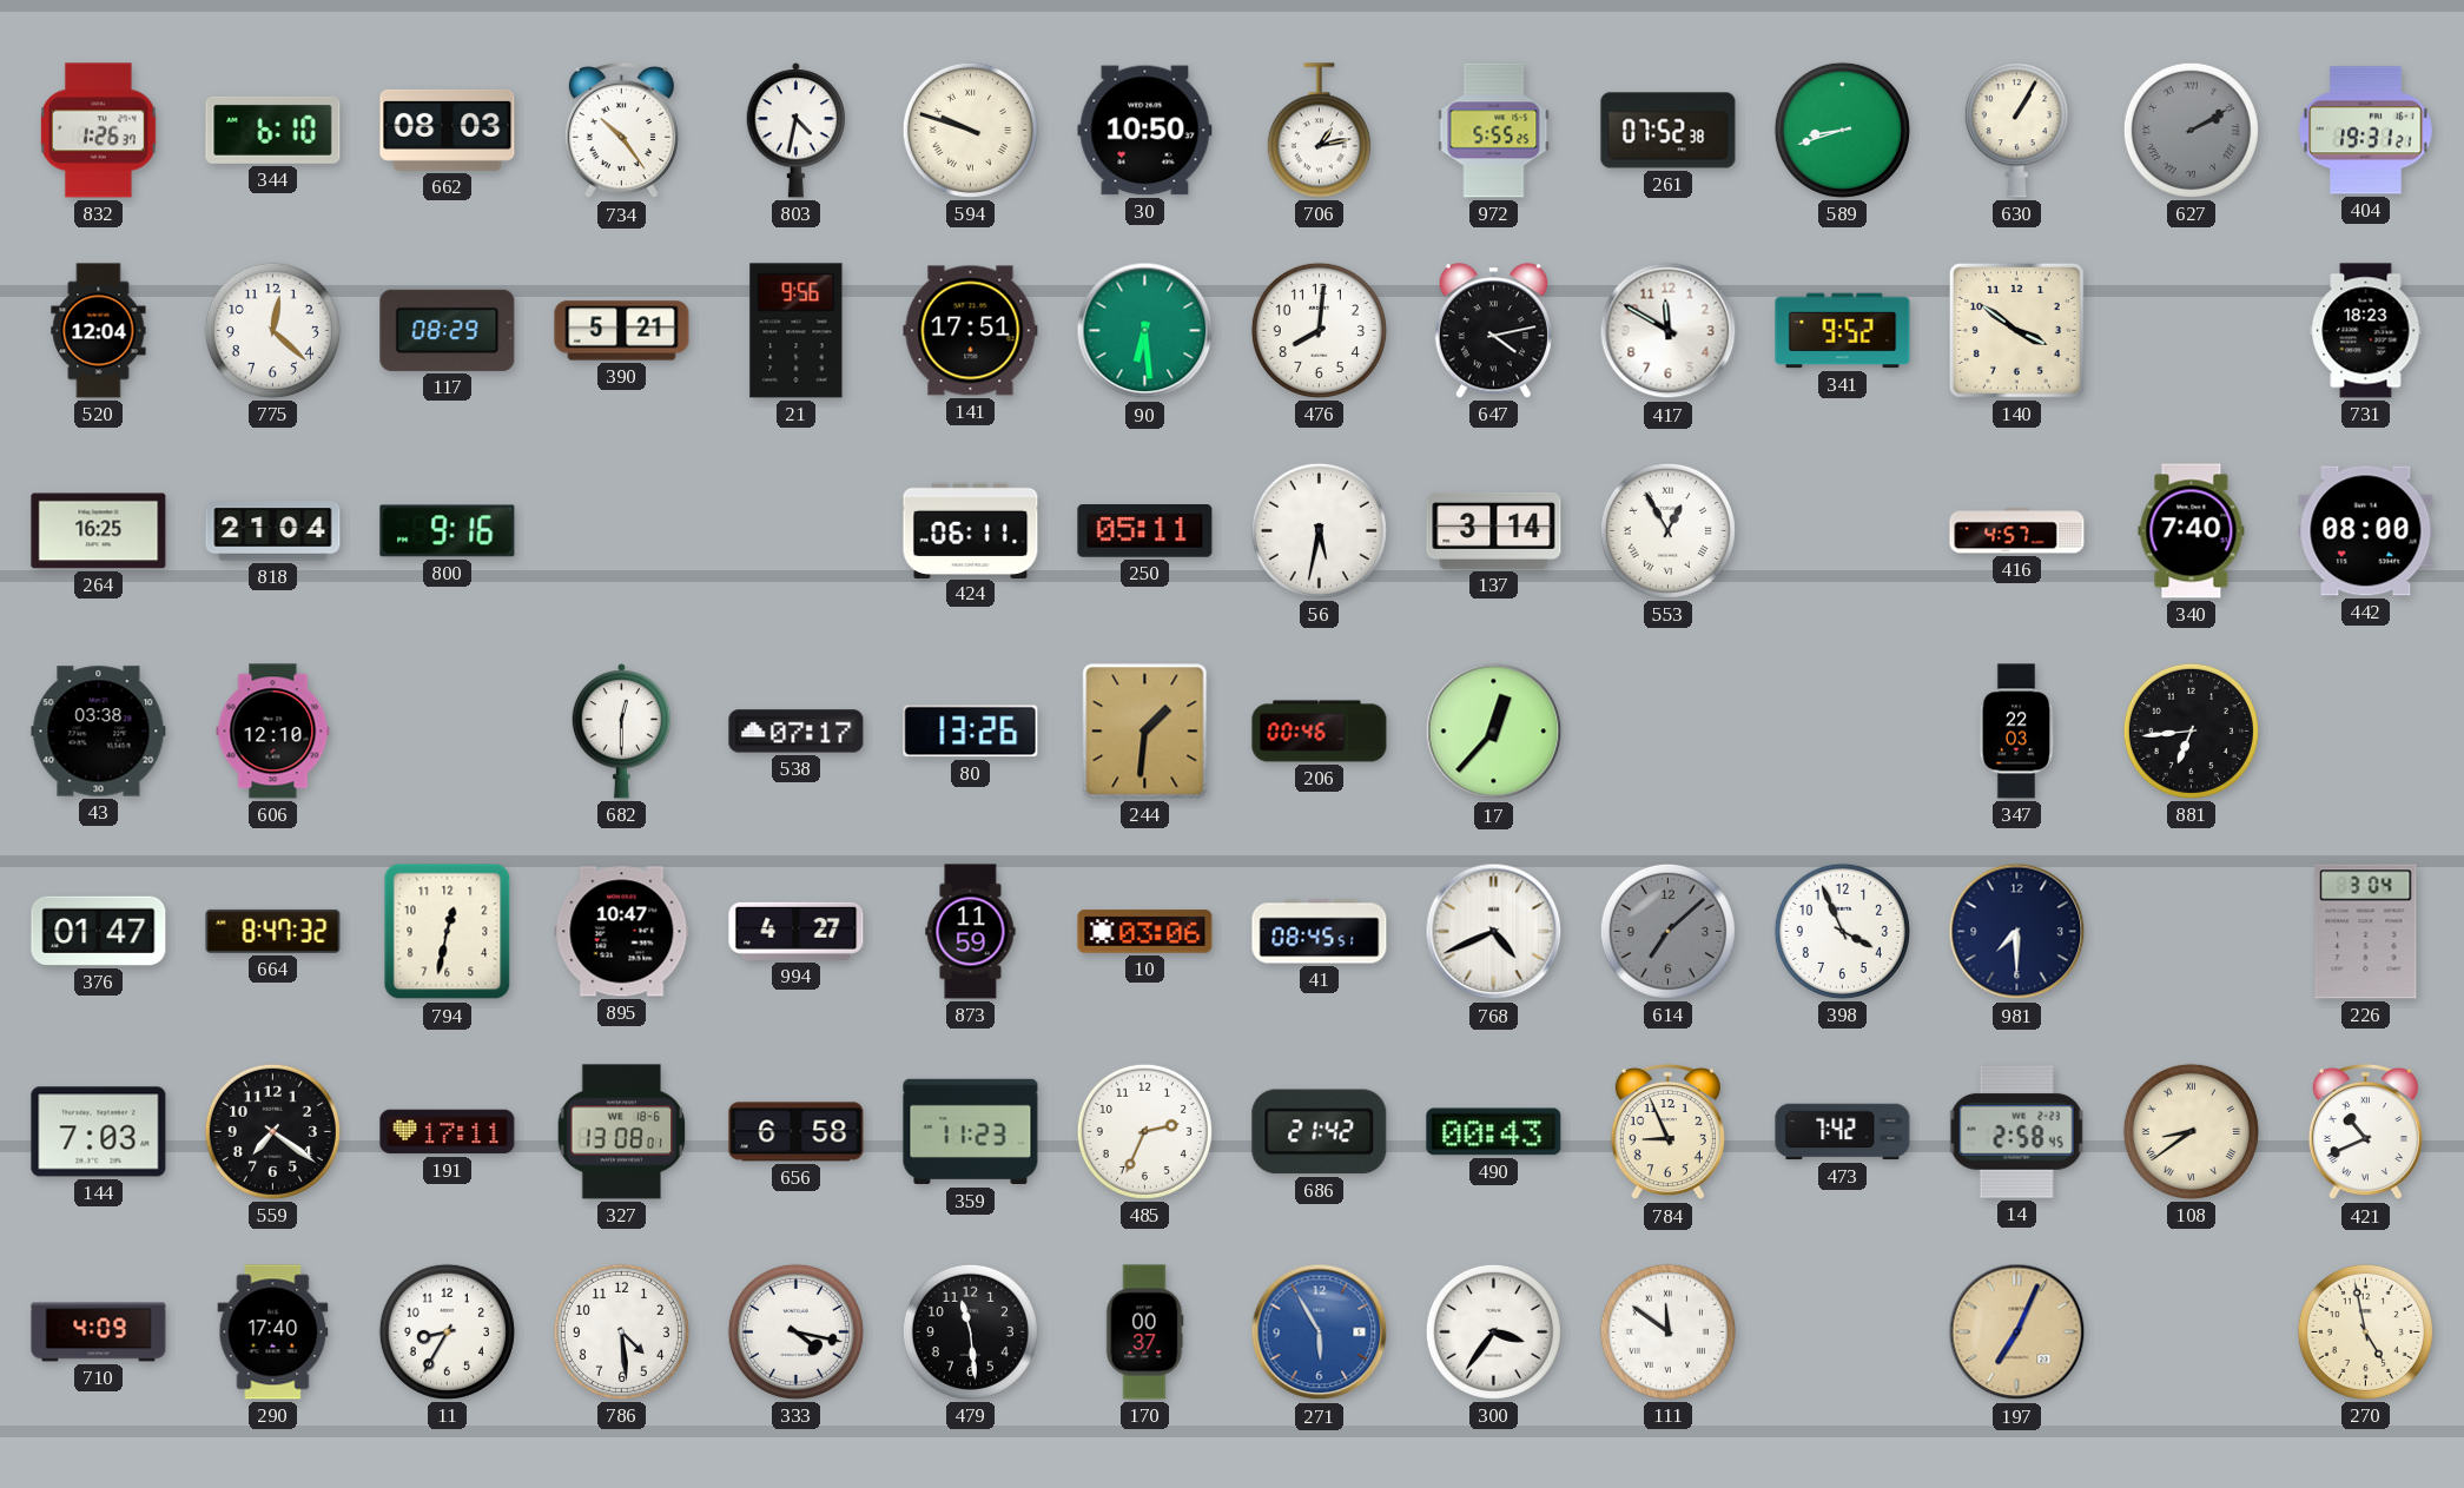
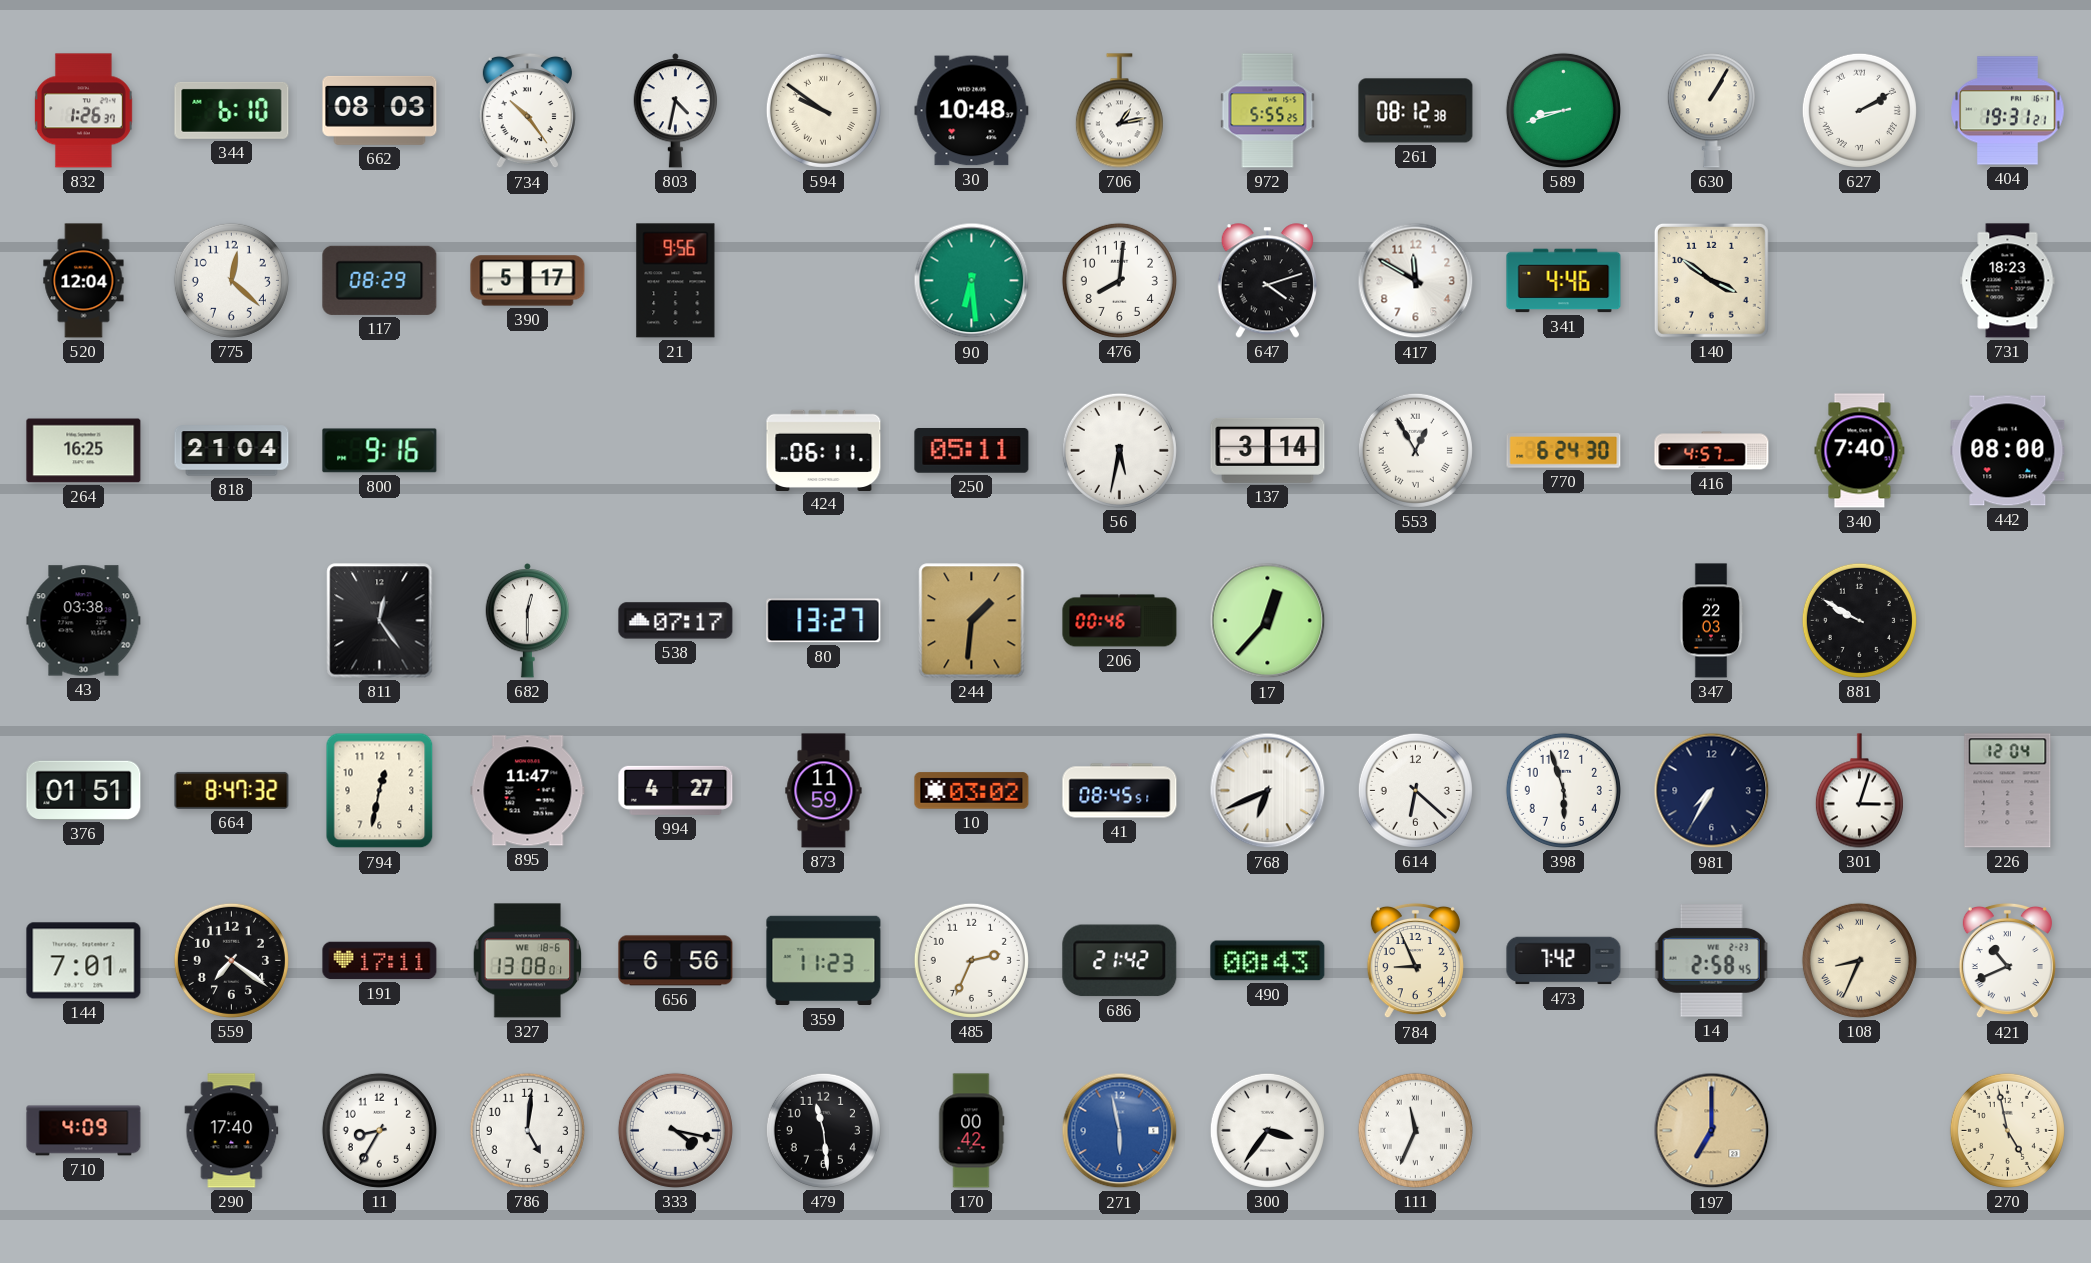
594: 9:48 -> 9:51 (823, 110)
30: 10:50 -> 10:48 (972, 111)
261: 07:52 -> 08:12 (1416, 111)
627 dial: grey -> white (1859, 110)
390: 5:21 -> 5:17 (528, 281)
141: 17:51 -> none (971, 331)
647: 4:13 -> 4:12 (1267, 281)
341: 9:52 -> 4:46 (1564, 281)
770: none -> 6:24 (1564, 451)
606: 12:10 -> none (273, 732)
811: none -> 12:24 (380, 621)
80: 13:26 -> 13:27 (824, 621)
881: 6:44 -> 9:50 (1859, 620)
376: 01:47 -> 01:51 (84, 790)
895: 10:47 -> 11:47 (528, 791)
10: 03:06 -> 03:02 (972, 791)
768: 4:41 -> 6:41 (1268, 791)
614: 7:08 -> 6:22 (1415, 790)
614 dial: grey -> white (1415, 790)
398: 3:56 -> 5:57 (1563, 790)
981: 7:30 -> 7:35 (1712, 791)
301: none -> 3:03 (1859, 791)
226: 3:04 -> 12:04 (2008, 791)
144: 7:03 -> 7:01 (84, 961)
656: 6:58 -> 6:56 (676, 961)
108: 8:39 -> 8:34 (1859, 960)
786: 4:29 -> 5:01 (527, 1130)
170: 00:37 -> 00:42 (971, 1131)
271: 5:55 -> 5:58 (1120, 1131)
111: 11:51 -> 11:34 (1415, 1130)
197: 7:04 -> 7:00 (1712, 1131)
